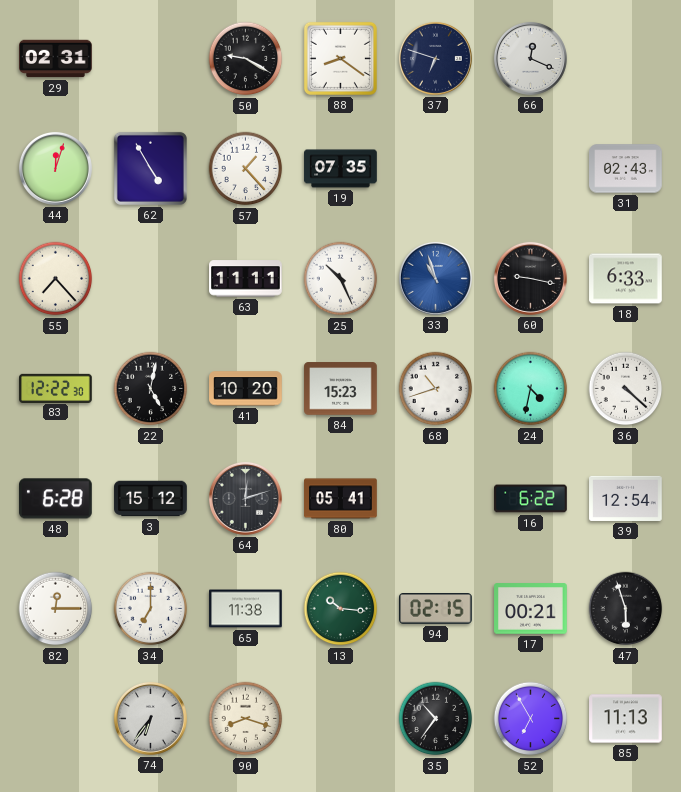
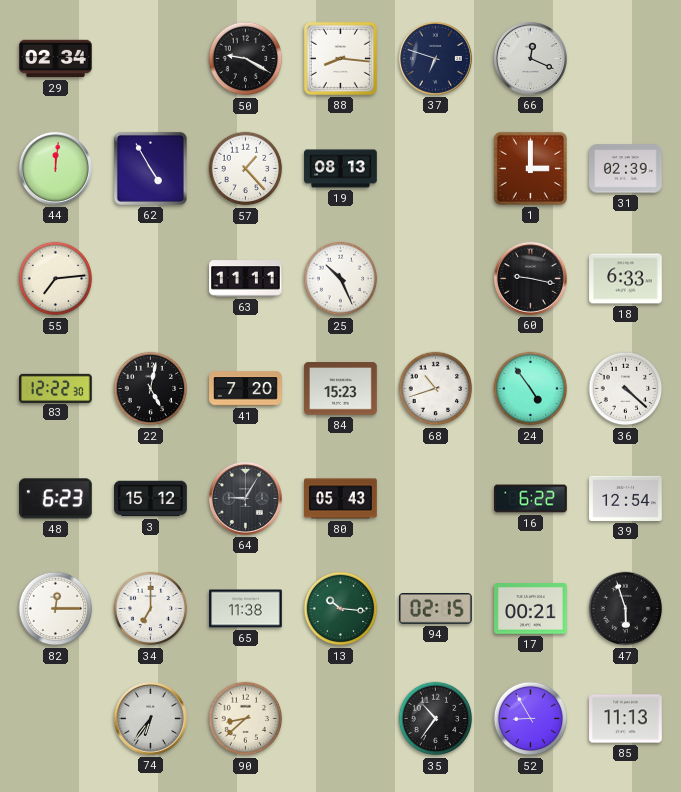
29: 02:31 -> 02:34 (56, 59)
88: 8:21 -> 8:16 (340, 58)
44: 12:03 -> 12:01 (55, 168)
19: 07:35 -> 08:13 (341, 169)
1: none -> 3:00 (530, 168)
31: 02:43 -> 02:39 (626, 169)
55: 7:23 -> 7:14 (56, 279)
33: 10:57 -> none (435, 278)
41: 10:20 -> 7:20 (246, 389)
24: 4:32 -> 4:54 (531, 389)
48: 6:28 -> 6:23 (56, 499)
64: 12:12 -> 9:05 (245, 498)
80: 05:41 -> 05:43 (341, 499)
90: 8:18 -> 8:38 (246, 719)
52: 6:55 -> 8:55 (531, 719)
